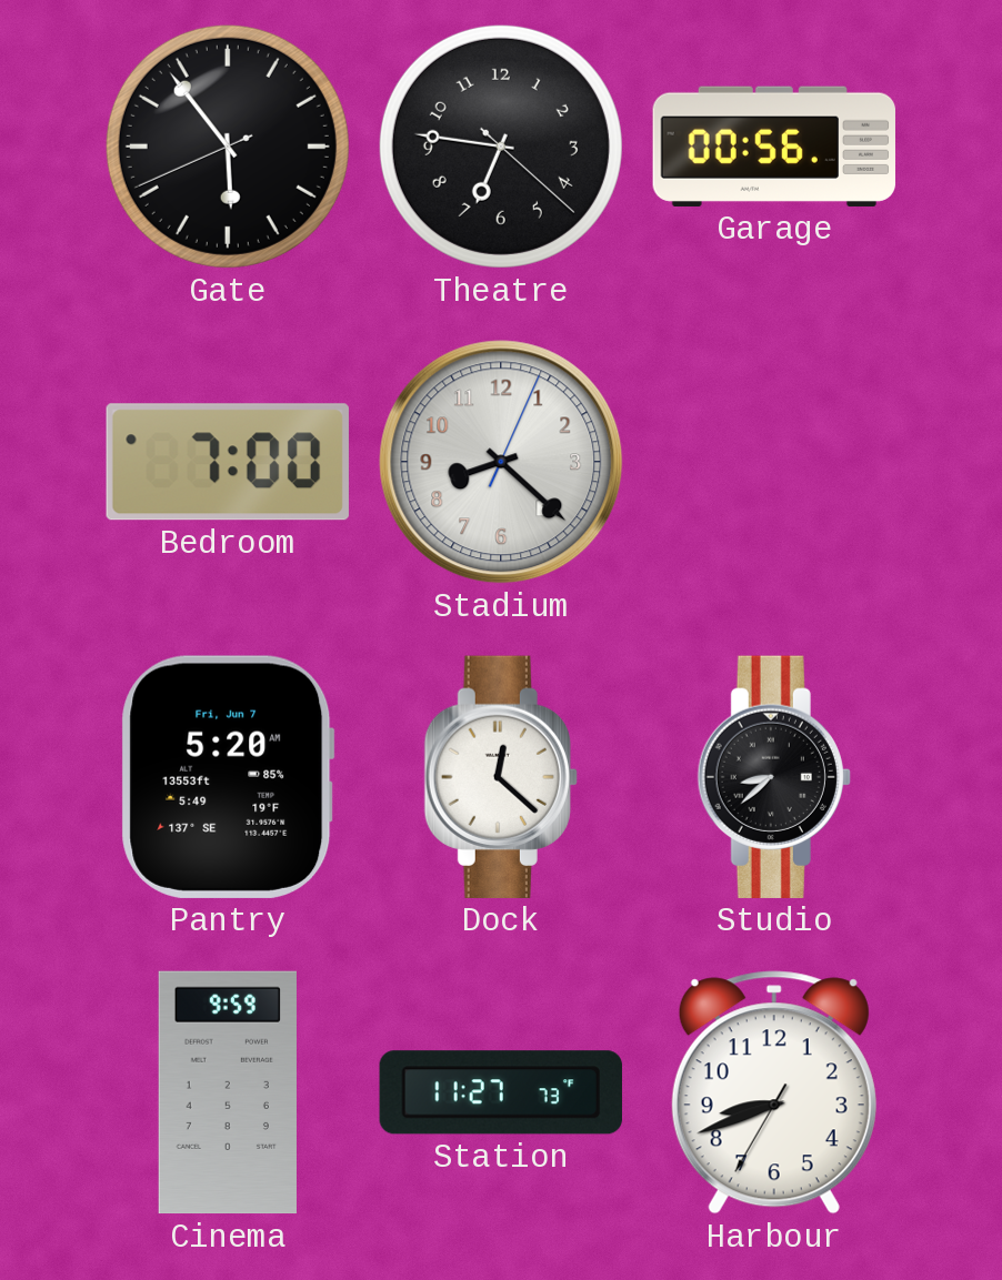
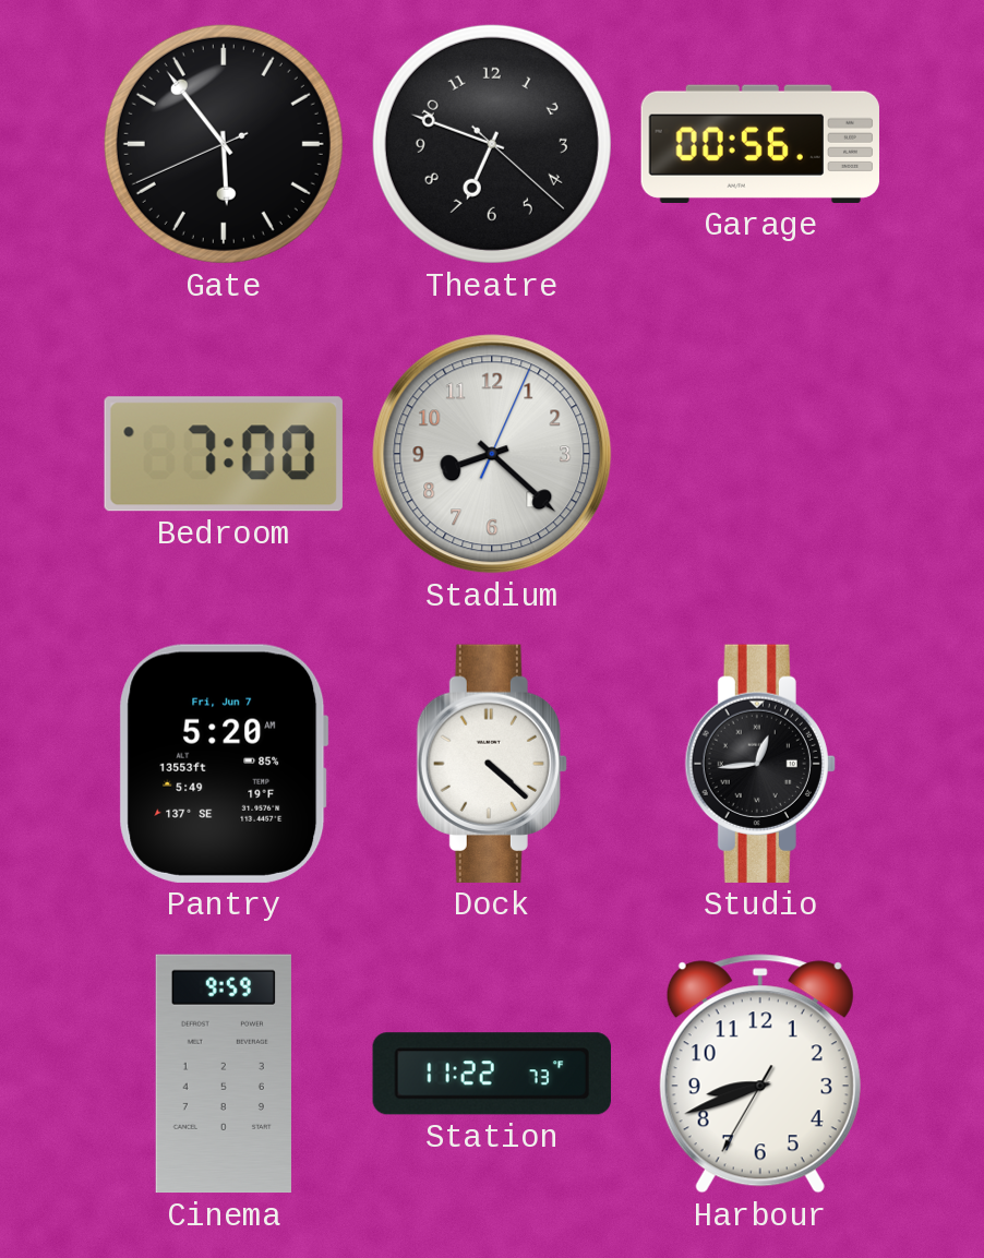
Theatre: 6:46 -> 6:48 (492, 144)
Dock: 12:22 -> 4:22 (492, 764)
Studio: 8:38 -> 12:44 (760, 764)
Station: 11:27 -> 11:22 (492, 1074)
